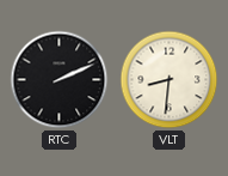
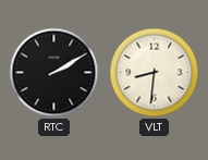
RTC: 2:11 -> 2:10 (54, 73)
